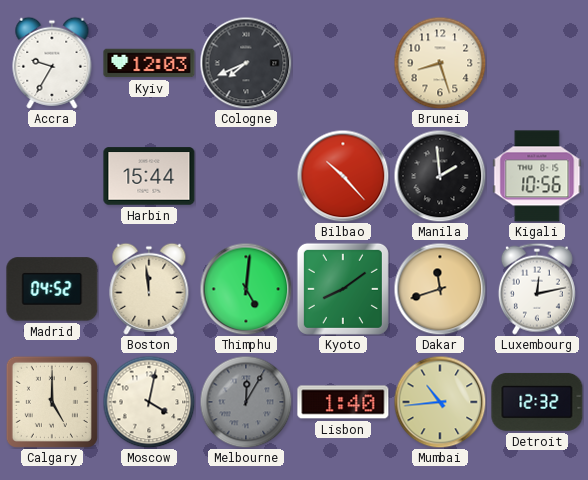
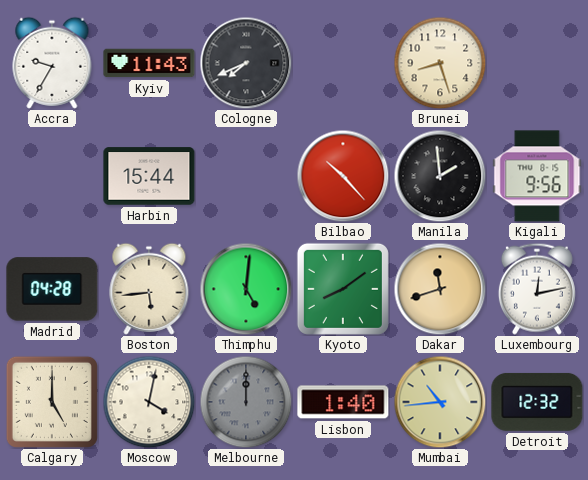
Kyiv: 12:03 -> 11:43 (149, 63)
Kigali: 10:56 -> 9:56 (537, 176)
Madrid: 04:52 -> 04:28 (52, 289)
Boston: 11:59 -> 5:44 (149, 289)
Melbourne: 12:05 -> 12:00 (246, 402)
